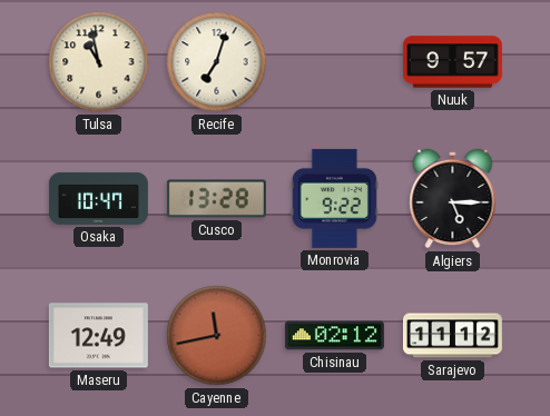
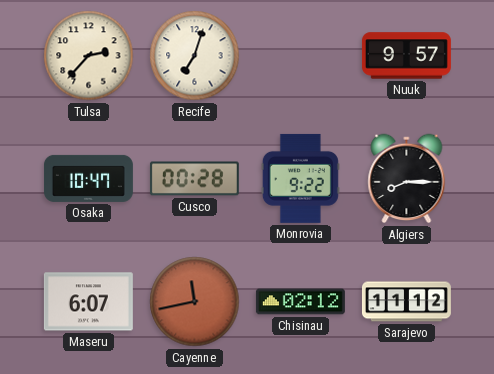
Tulsa: 10:58 -> 2:37 (89, 56)
Cusco: 13:28 -> 00:28 (194, 179)
Algiers: 5:15 -> 8:15 (407, 179)
Maseru: 12:49 -> 6:07 (88, 302)
